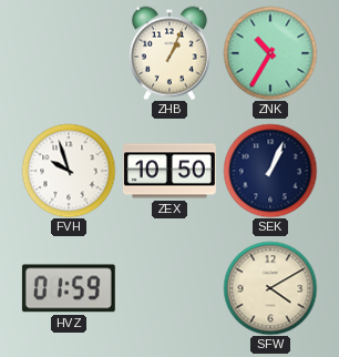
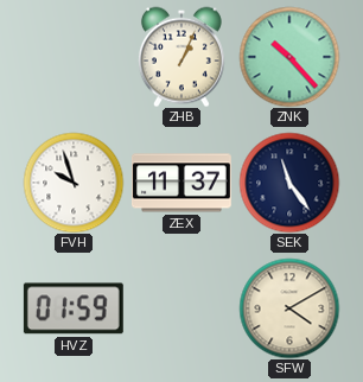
ZNK: 10:35 -> 10:23 (289, 57)
ZEX: 10:50 -> 11:37 (181, 183)
SEK: 1:04 -> 11:24 (289, 183)
